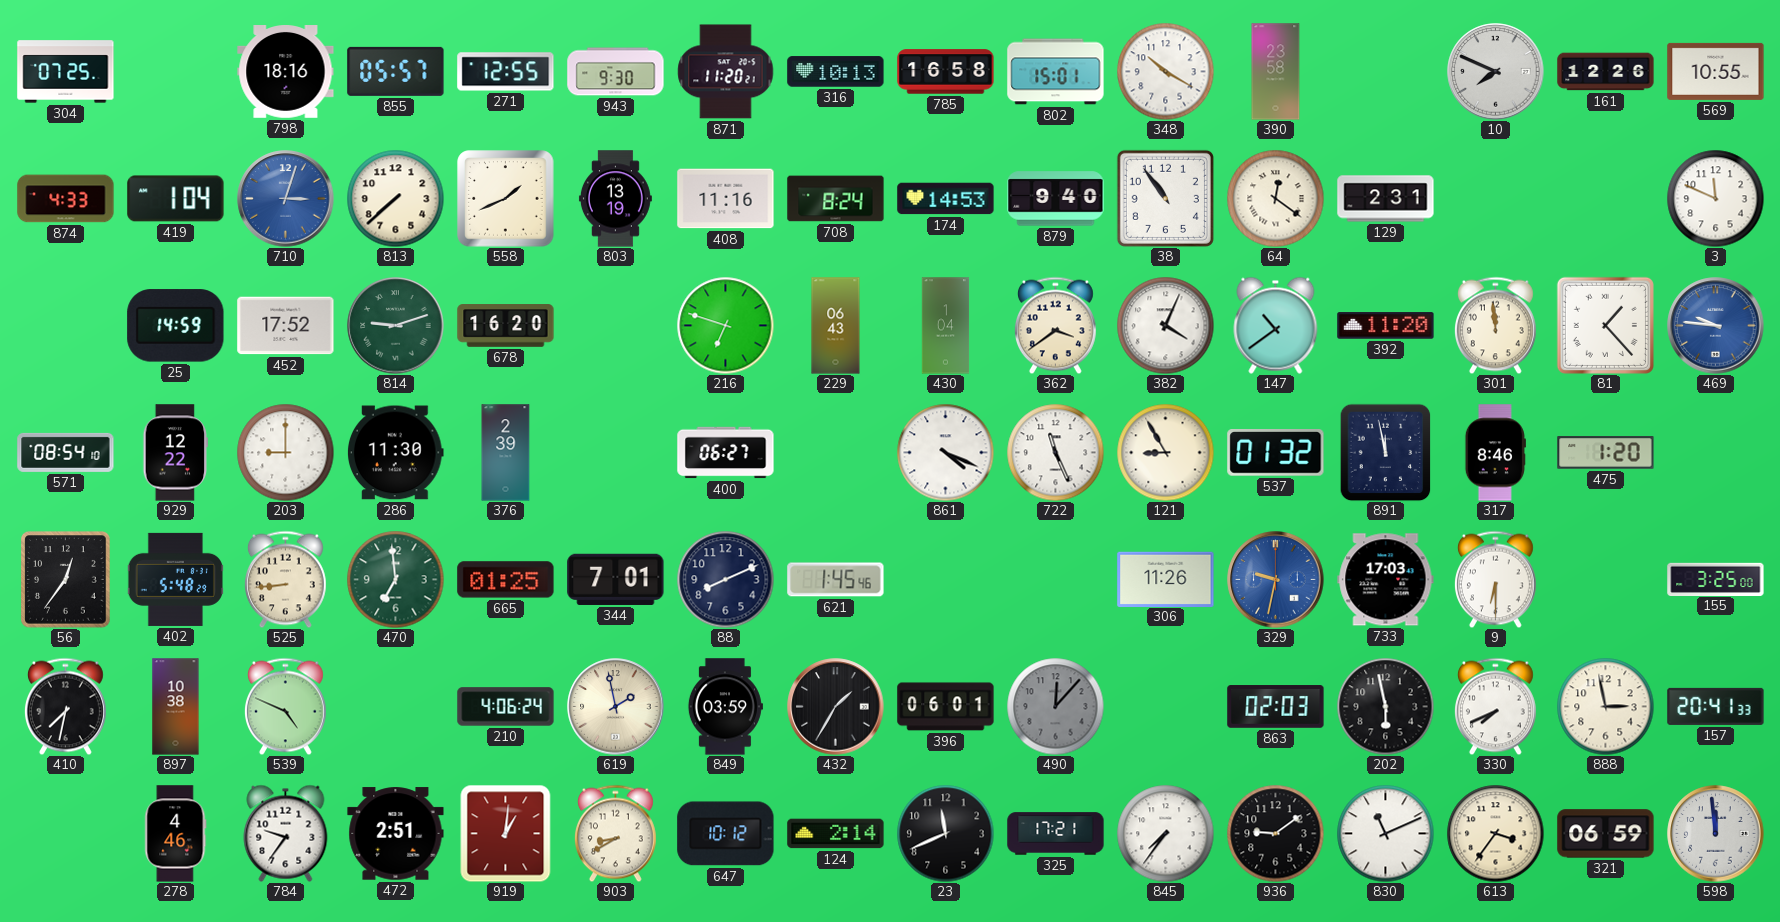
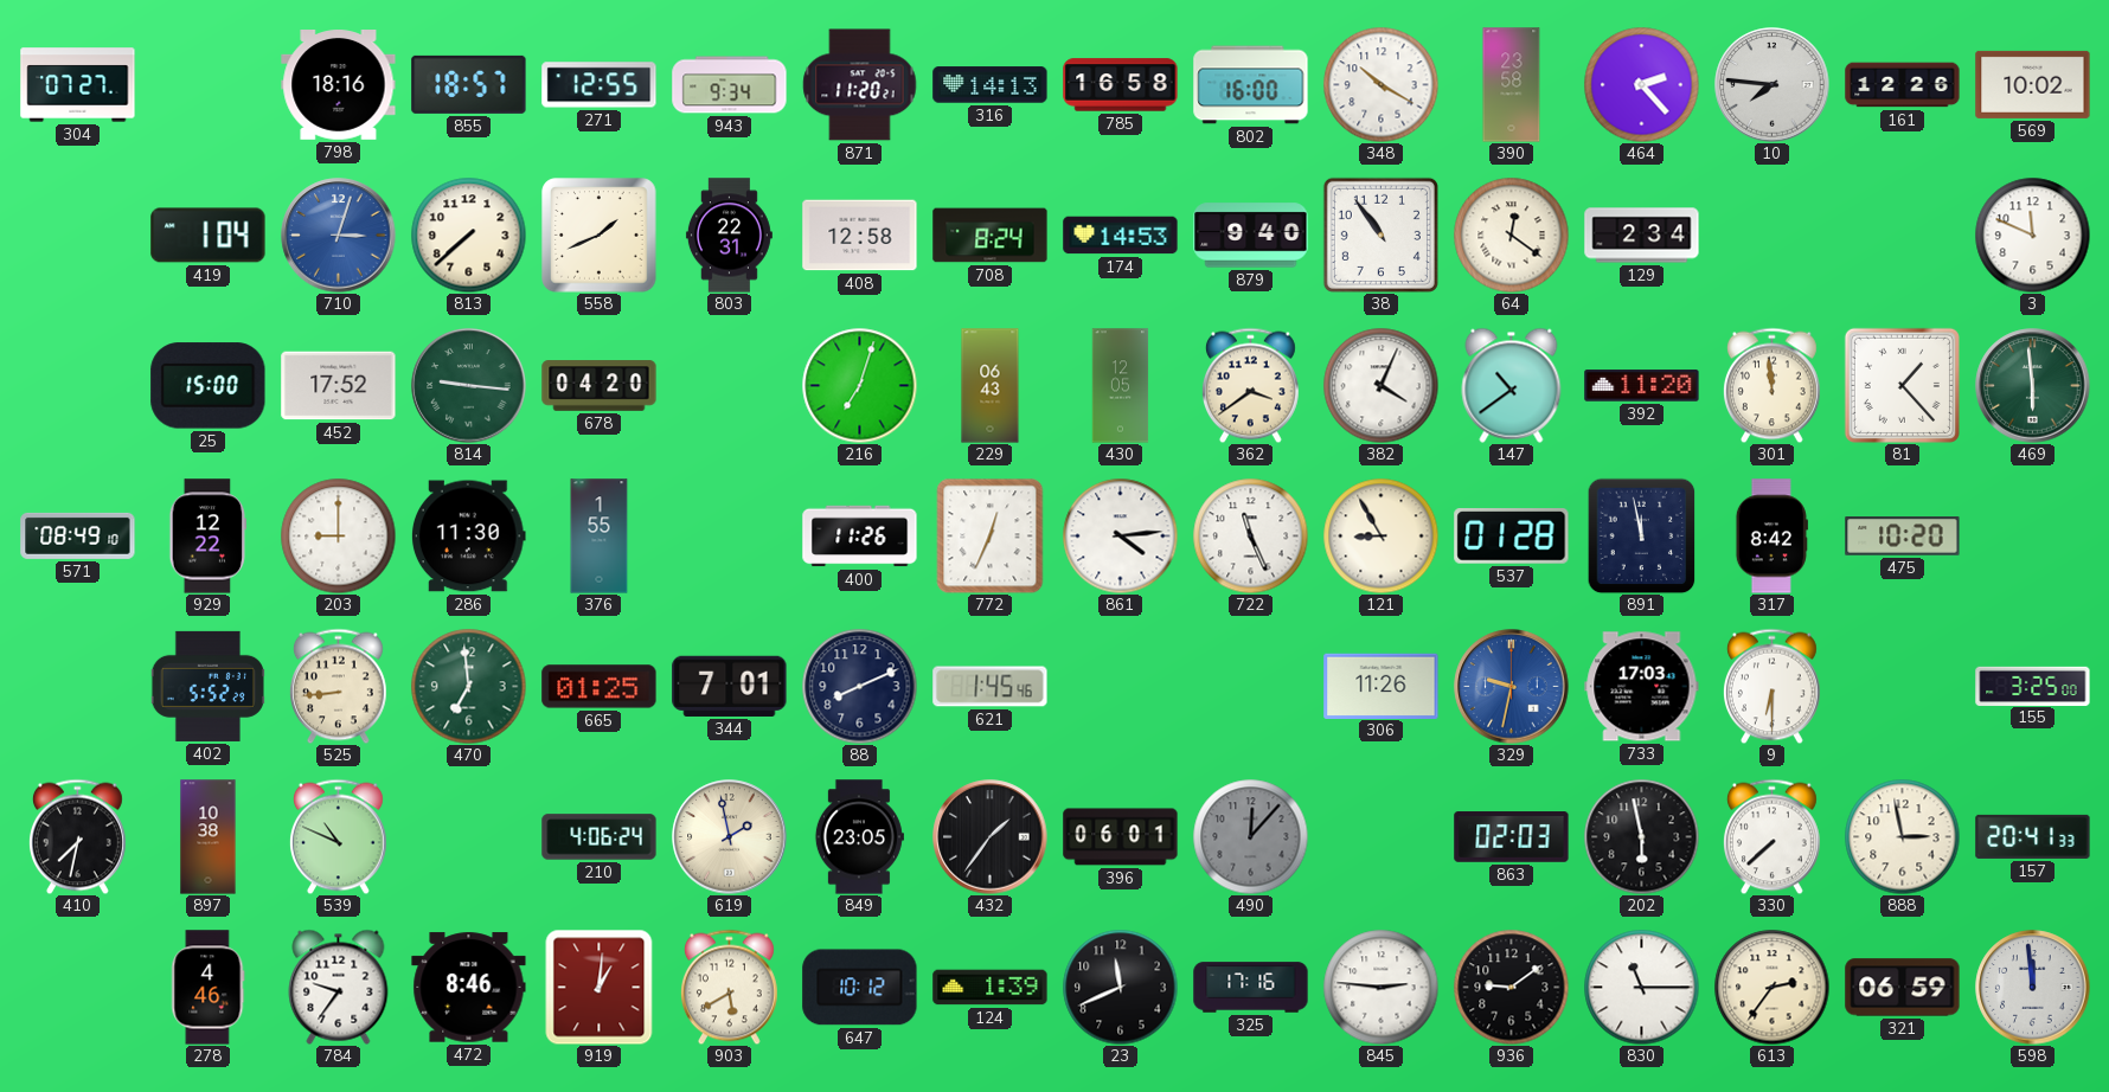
304: 07:25 -> 07:27 (78, 85)
855: 05:57 -> 18:57 (469, 84)
943: 9:30 -> 9:34 (730, 85)
316: 10:13 -> 14:13 (991, 85)
802: 15:01 -> 16:00 (1251, 85)
464: none -> 2:23 (1641, 84)
10: 7:49 -> 7:46 (1773, 85)
569: 10:55 -> 10:02 (2033, 84)
874: 4:33 -> none (66, 199)
803: 13:19 -> 22:31 (729, 236)
408: 11:16 -> 12:58 (860, 236)
129: 2:31 -> 2:34 (1642, 236)
25: 14:59 -> 15:00 (209, 386)
814: 9:12 -> 9:16 (469, 386)
678: 16:20 -> 04:20 (600, 386)
216: 6:48 -> 7:03 (859, 385)
430: 1:04 -> 12:05 (1121, 386)
469: 9:46 -> 5:59 (2033, 386)
469 dial: blue -> green (2033, 386)
571: 08:54 -> 08:49 (78, 535)
376: 2:39 -> 1:55 (600, 537)
400: 06:27 -> 11:26 (860, 537)
772: none -> 12:34 (991, 535)
861: 4:19 -> 4:14 (1120, 535)
537: 01:32 -> 01:28 (1512, 537)
317: 8:46 -> 8:42 (1771, 537)
475: 1:20 -> 10:20 (1903, 537)
56: 12:36 -> none (66, 580)
402: 5:48 -> 5:52 (207, 686)
539: 4:49 -> 10:49 (338, 836)
849: 03:59 -> 23:05 (859, 837)
432: 1:35 -> 1:36 (991, 837)
330: 7:41 -> 7:38 (1771, 836)
472: 2:51 -> 8:46 (469, 988)
903: 8:40 -> 5:40 (729, 987)
124: 2:14 -> 1:39 (991, 988)
325: 17:21 -> 17:16 (1251, 988)
845: 7:36 -> 2:46 (1380, 987)
830: 11:11 -> 11:15 (1641, 987)
613: 3:36 -> 2:36 (1771, 987)
